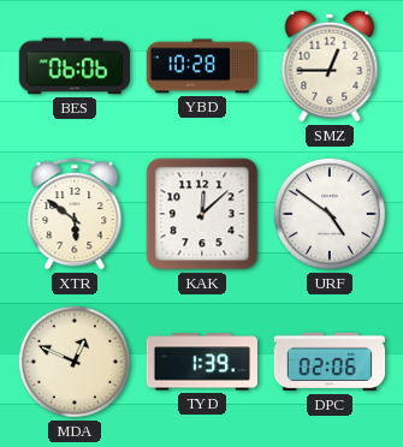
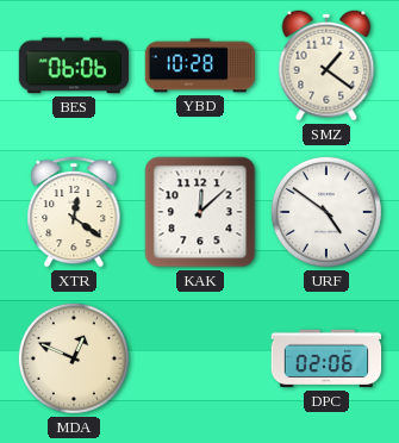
SMZ: 12:45 -> 1:21 (326, 65)
XTR: 5:51 -> 12:21 (74, 212)
TYD: 1:39 -> none (201, 362)
